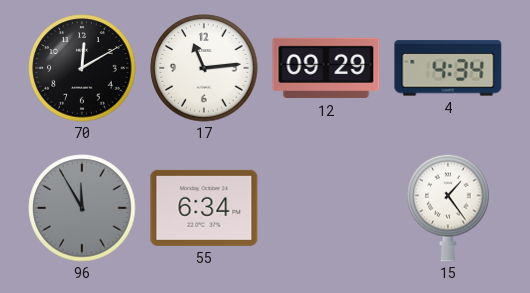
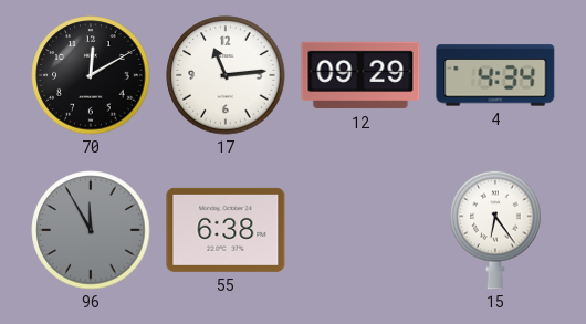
55: 6:34 -> 6:38 (226, 230)
15: 1:24 -> 6:24 (495, 230)
